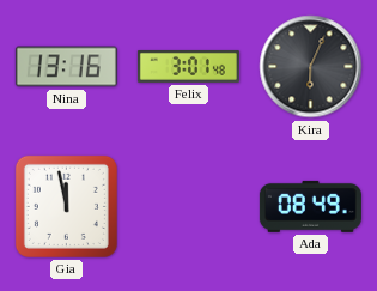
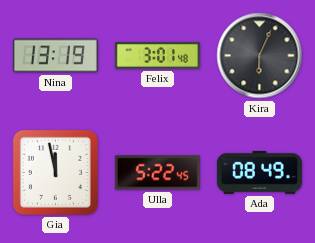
Nina: 13:16 -> 13:19 (55, 56)
Ulla: none -> 5:22 (157, 173)
